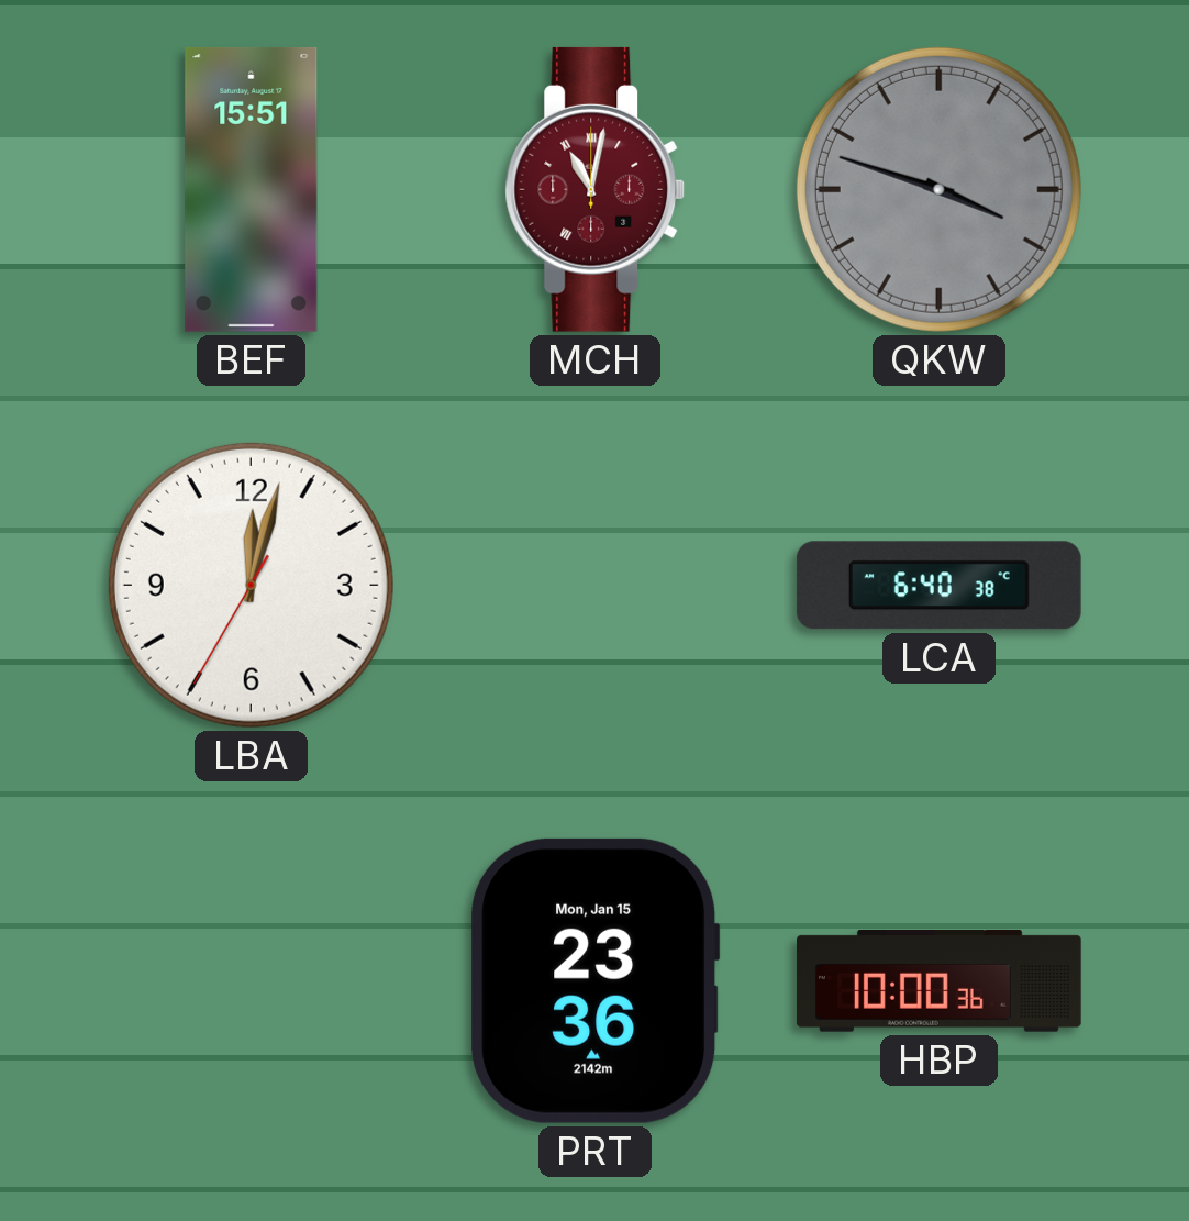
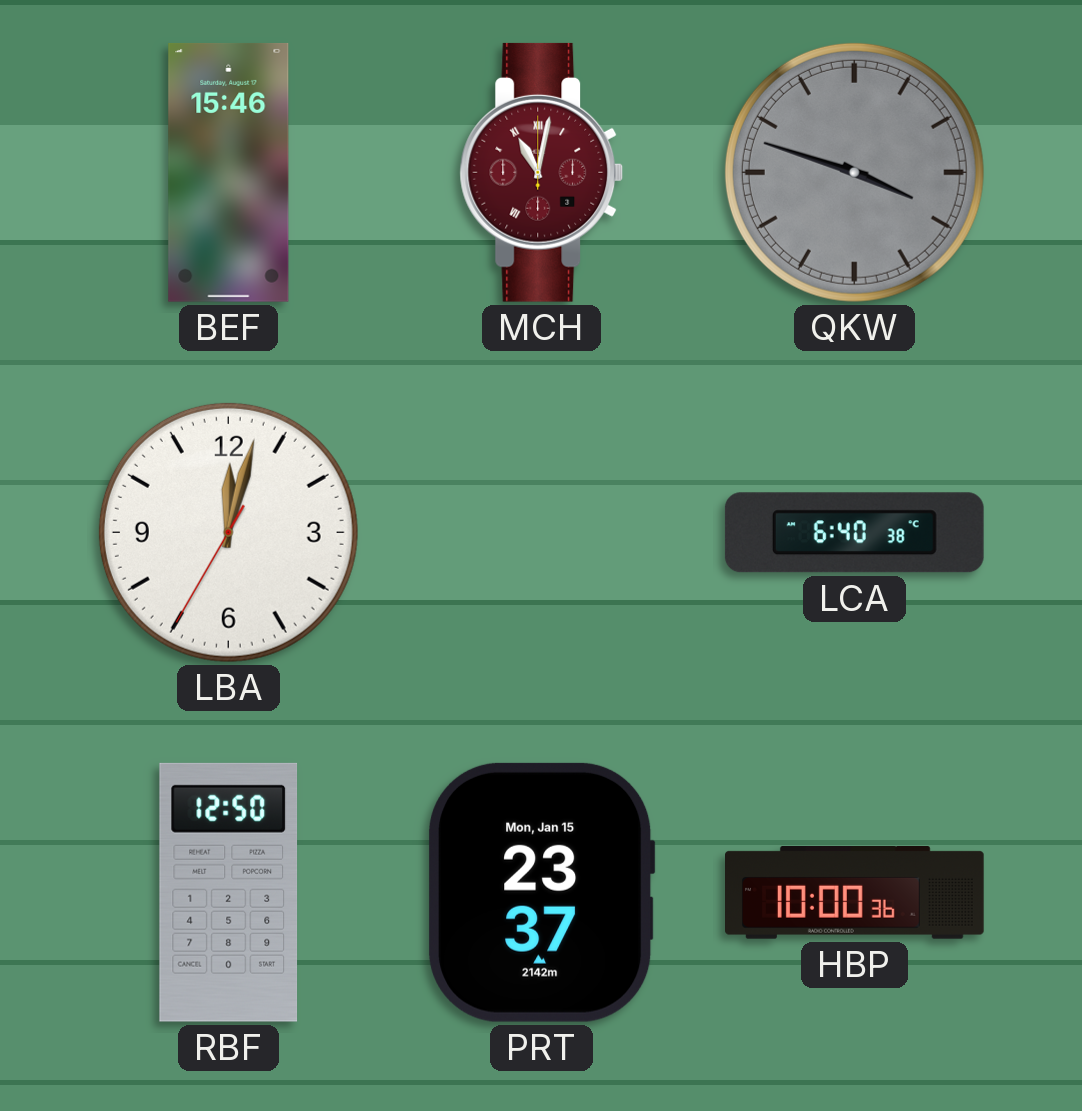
BEF: 15:51 -> 15:46 (229, 172)
RBF: none -> 12:50 (229, 892)
PRT: 23:36 -> 23:37 (542, 892)
